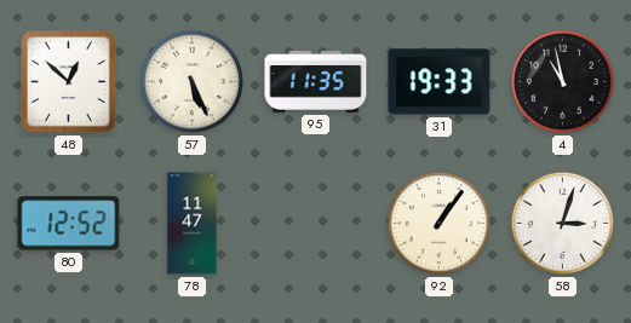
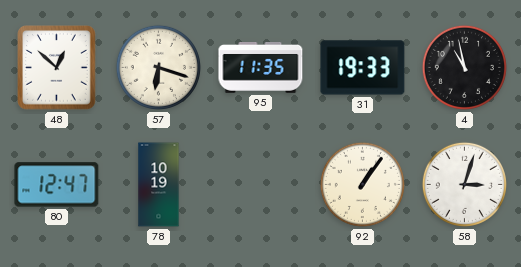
57: 5:26 -> 6:18 (158, 67)
80: 12:52 -> 12:47 (57, 185)
78: 11:47 -> 10:19 (159, 185)
